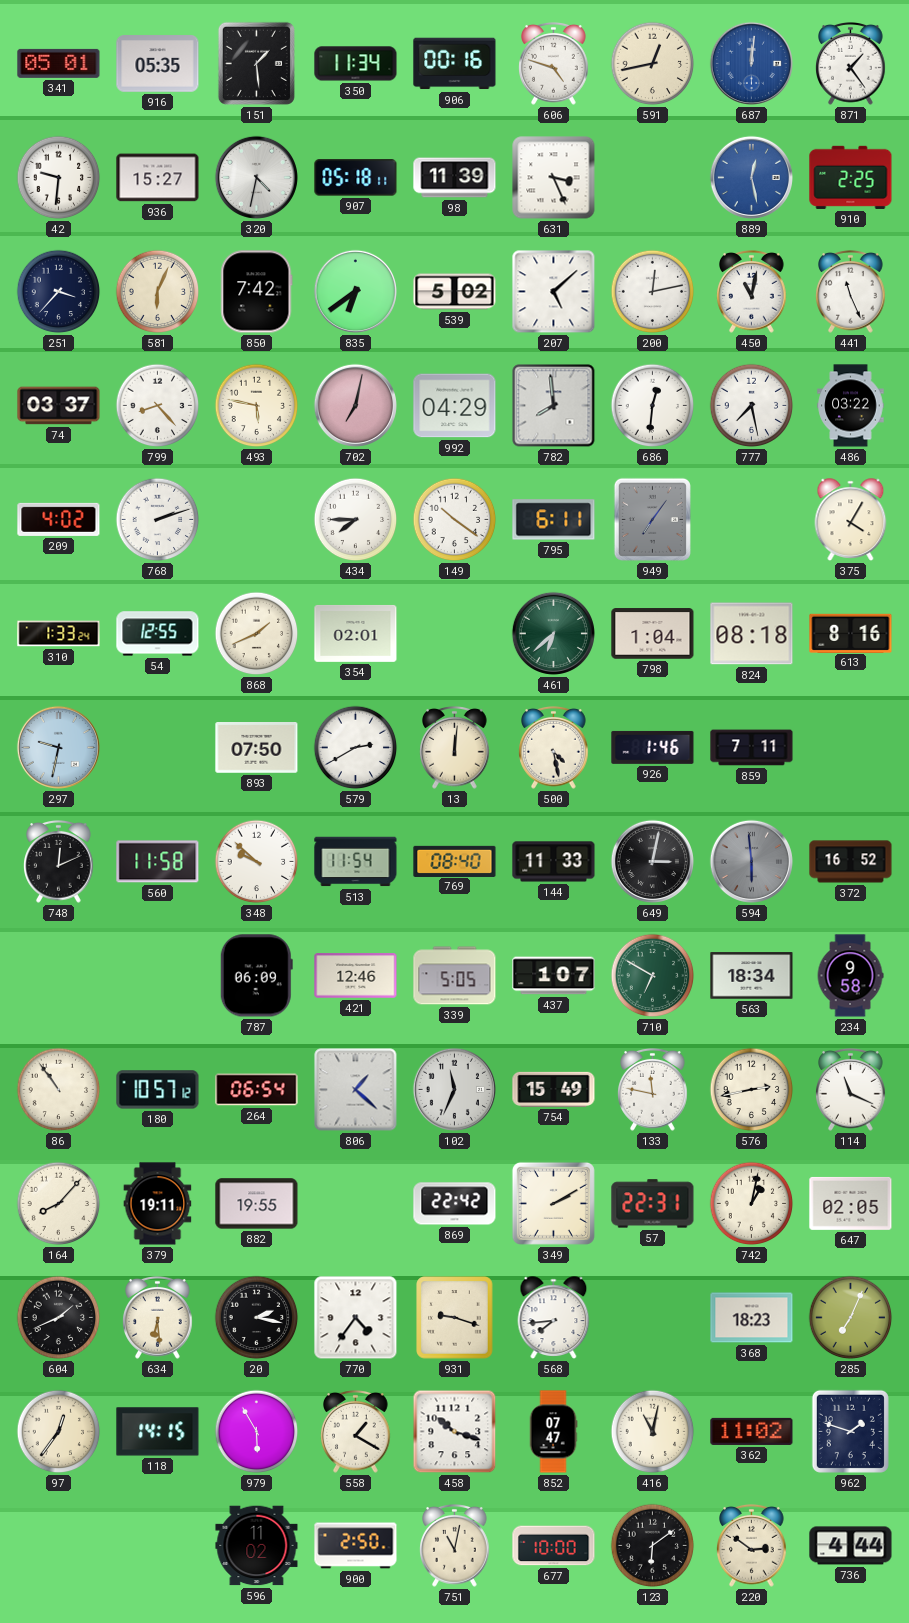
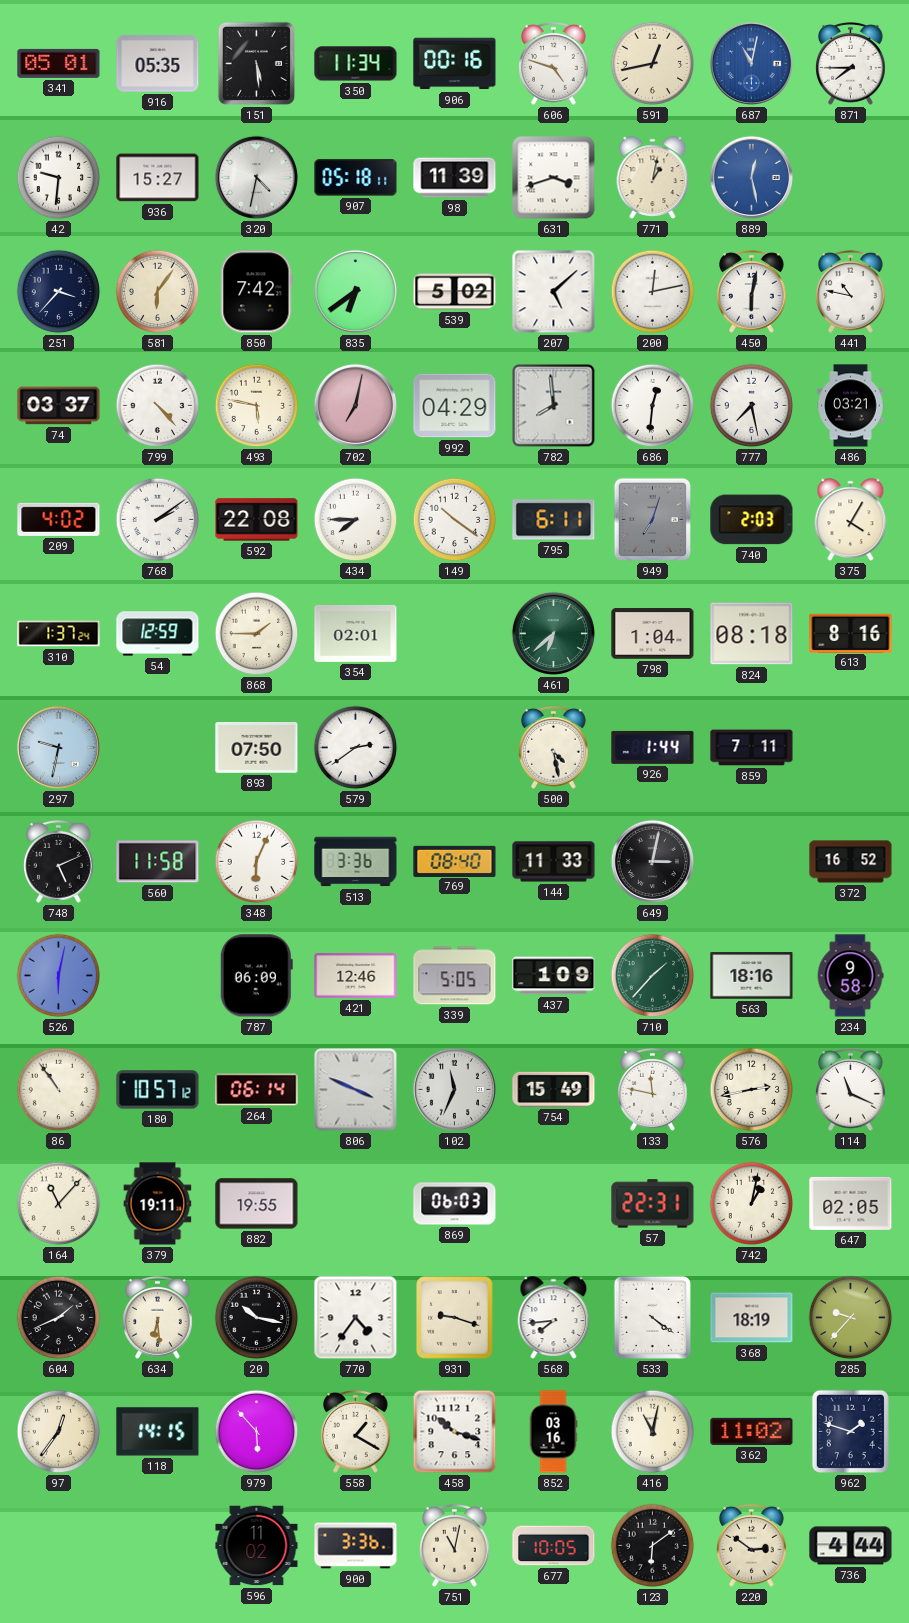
151: 1:29 -> 5:29 (256, 63)
687: 12:01 -> 11:02 (751, 63)
871: 1:24 -> 7:45 (851, 64)
631: 3:26 -> 3:42 (554, 178)
771: none -> 1:02 (653, 178)
910: 2:25 -> none (851, 177)
581: 6:04 -> 6:06 (158, 292)
450: 11:02 -> 6:02 (752, 292)
441: 11:26 -> 10:47 (851, 292)
799: 8:23 -> 4:23 (158, 406)
486: 03:22 -> 03:21 (851, 406)
768: 2:12 -> 2:09 (158, 520)
592: none -> 22:08 (257, 520)
949: 7:06 -> 7:03 (652, 519)
740: none -> 2:03 (752, 520)
310: 1:33 -> 1:37 (59, 634)
54: 12:55 -> 12:59 (158, 634)
868: 1:41 -> 1:45 (257, 634)
579: 2:40 -> 2:39 (356, 748)
13: 12:01 -> none (455, 748)
926: 1:46 -> 1:44 (653, 747)
748: 12:11 -> 5:11 (59, 862)
348: 9:52 -> 6:04 (257, 862)
513: 11:54 -> 3:36 (356, 862)
594: 5:59 -> none (751, 861)
526: none -> 6:02 (59, 976)
437: 1:07 -> 1:09 (554, 976)
710: 6:50 -> 1:37 (653, 976)
563: 18:34 -> 18:16 (752, 976)
264: 06:54 -> 06:14 (257, 1090)
806: 1:22 -> 3:49 (356, 1090)
164: 8:07 -> 11:07 (59, 1204)
869: 22:42 -> 06:03 (455, 1204)
349: 2:10 -> none (553, 1203)
20: 2:17 -> 10:17 (257, 1318)
533: none -> 4:21 (652, 1317)
368: 18:23 -> 18:19 (752, 1318)
285: 7:04 -> 9:37 (851, 1318)
979: 5:55 -> 5:53 (257, 1432)
852: 07:47 -> 03:16 (553, 1432)
900: 2:50 -> 3:36 (356, 1546)
677: 10:00 -> 10:05 (554, 1546)
